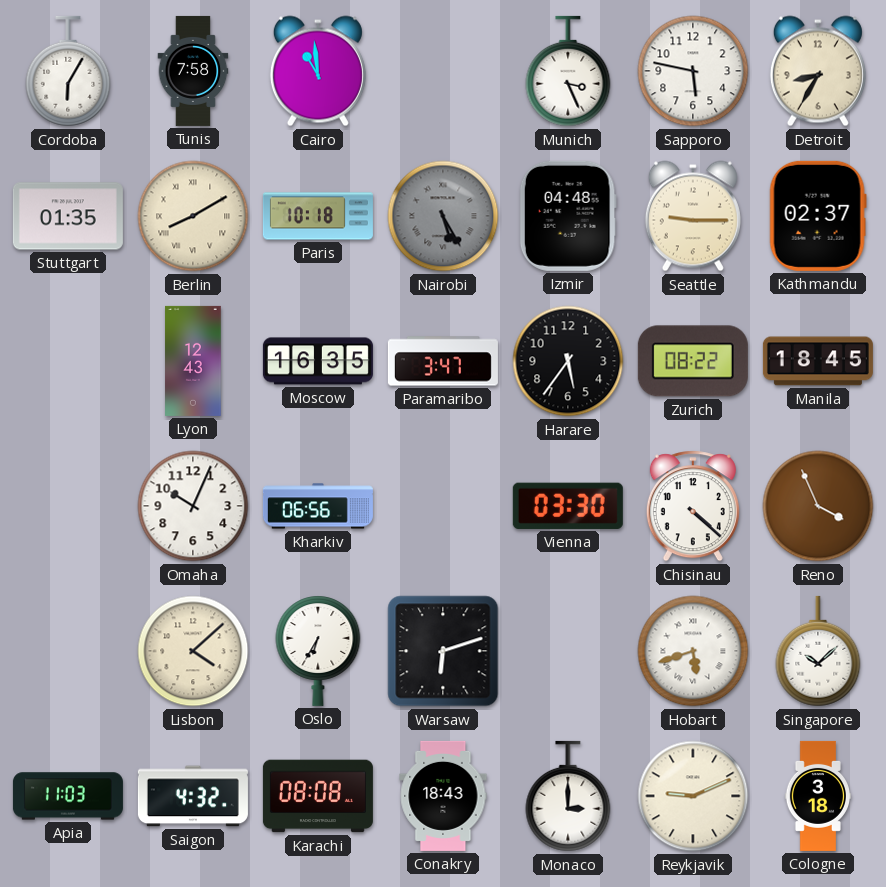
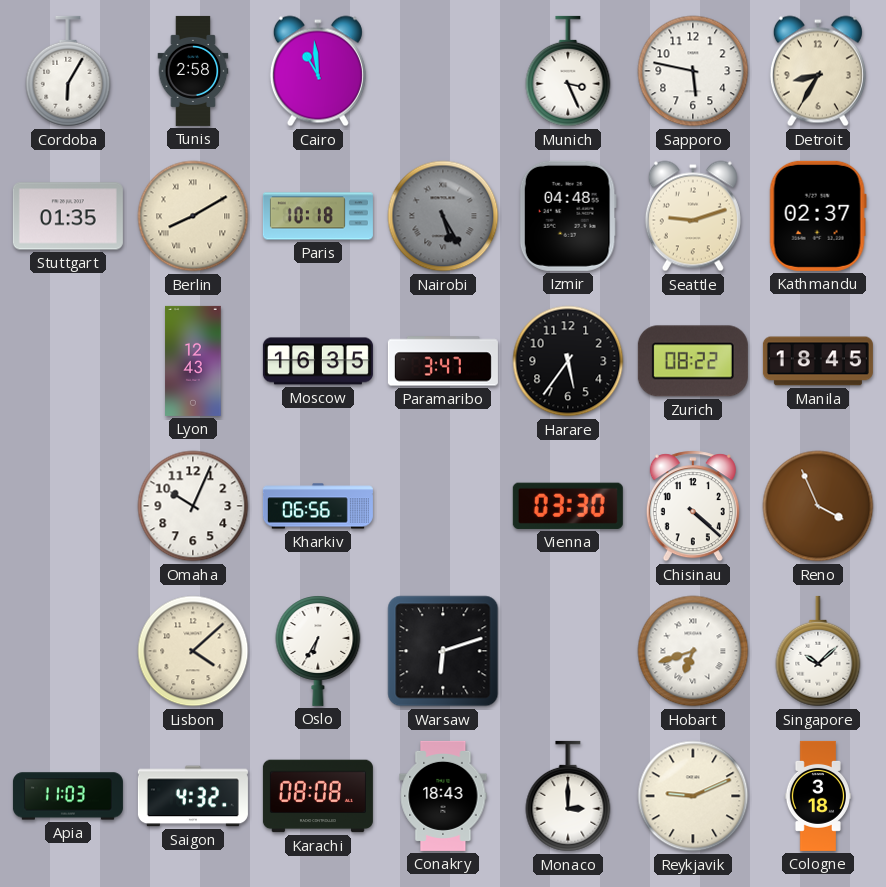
Tunis: 7:58 -> 2:58 (193, 71)
Seattle: 9:15 -> 9:12 (693, 216)
Hobart: 5:42 -> 6:42 (693, 651)
